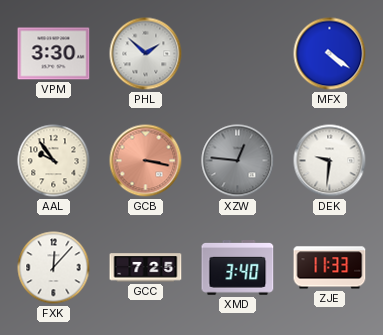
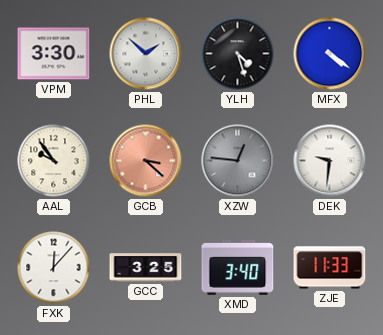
YLH: none -> 4:27 (238, 54)
GCB: 3:17 -> 3:22 (146, 161)
GCC: 7:25 -> 3:25 (146, 268)
